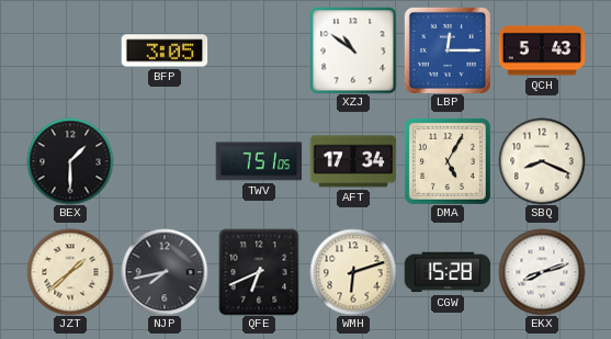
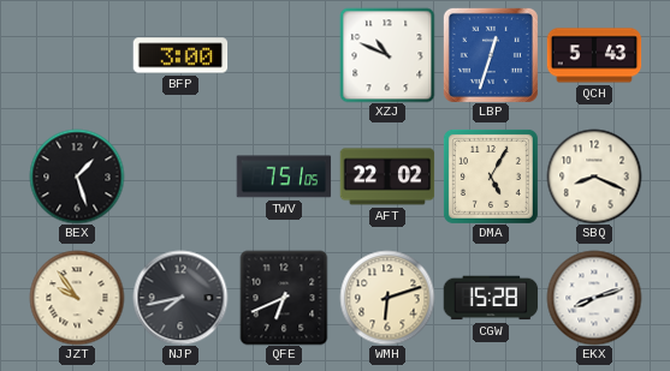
BFP: 3:05 -> 3:00 (180, 55)
XZJ: 10:51 -> 10:49 (387, 55)
LBP: 12:15 -> 12:33 (491, 55)
BEX: 1:30 -> 1:27 (77, 176)
AFT: 17:34 -> 22:02 (387, 176)
JZT: 1:38 -> 9:54 (77, 298)
